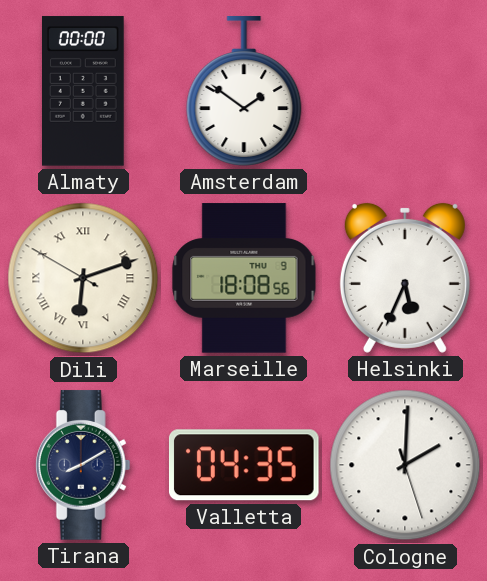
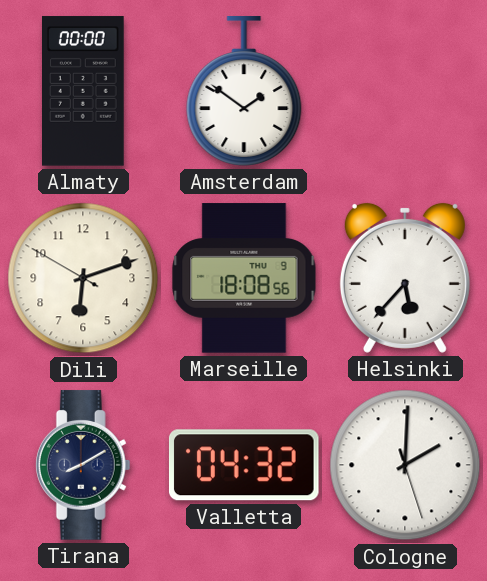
Dili numerals: Roman -> Arabic (83, 278)
Helsinki: 5:34 -> 5:37 (405, 278)
Valletta: 04:35 -> 04:32 (244, 465)
